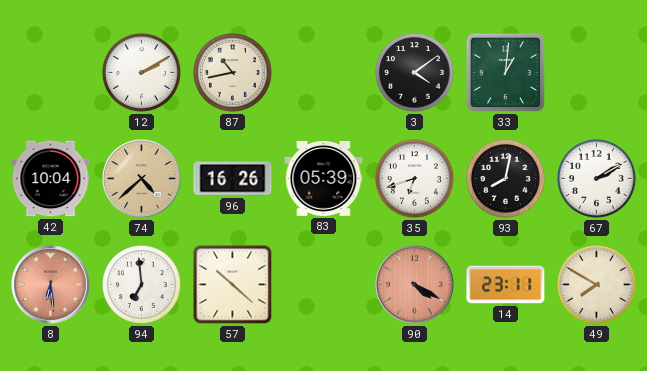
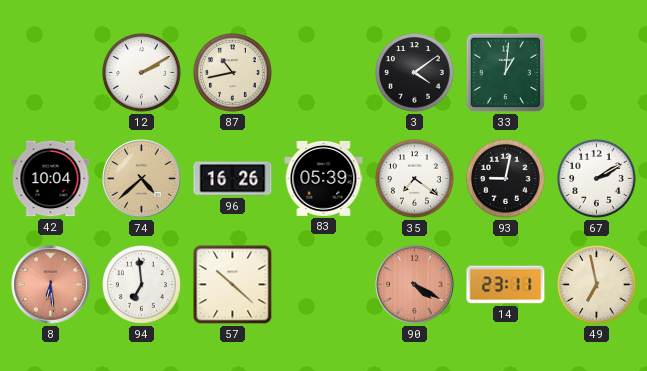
35: 6:42 -> 7:21 (415, 179)
93: 8:02 -> 9:02 (506, 179)
49: 7:50 -> 6:58 (597, 285)
